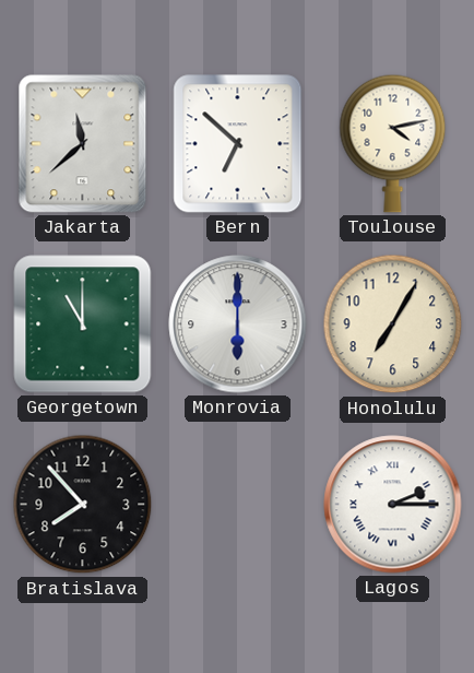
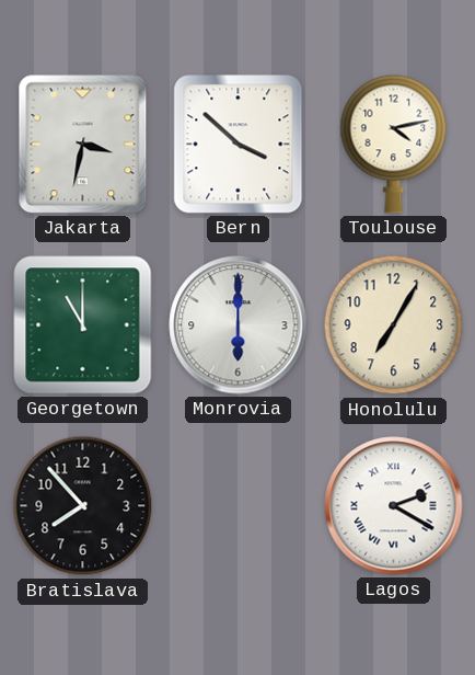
Jakarta: 11:38 -> 3:32 (83, 145)
Bern: 6:52 -> 3:52 (239, 145)
Lagos: 2:15 -> 2:20 (394, 506)
